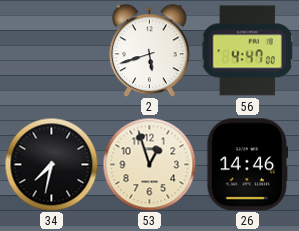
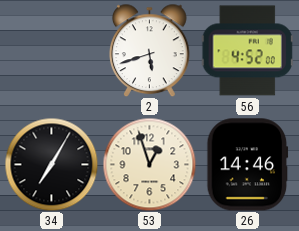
56: 4:47 -> 4:52 (247, 51)
34: 7:32 -> 7:05 (51, 164)
